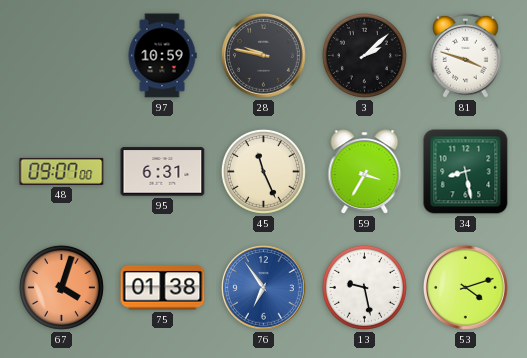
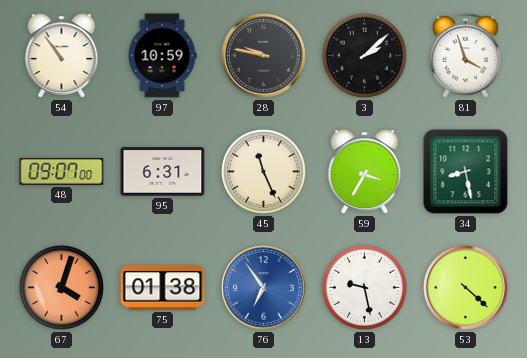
54: none -> 10:54 (62, 56)
81: 3:48 -> 3:57 (466, 55)
53: 4:12 -> 4:22 (466, 288)
